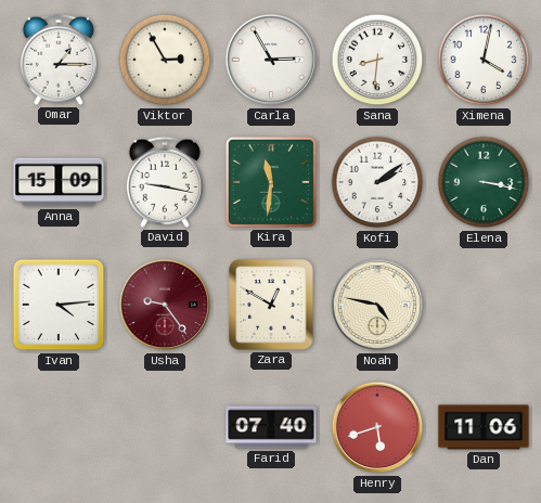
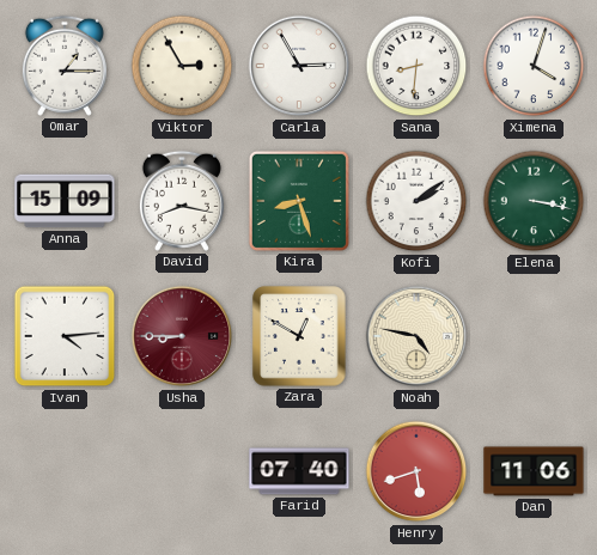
Ximena: 4:02 -> 4:03 (534, 66)
David: 9:17 -> 8:17 (182, 201)
Kira: 11:31 -> 8:27 (299, 201)
Usha: 9:24 -> 8:45 (182, 336)
